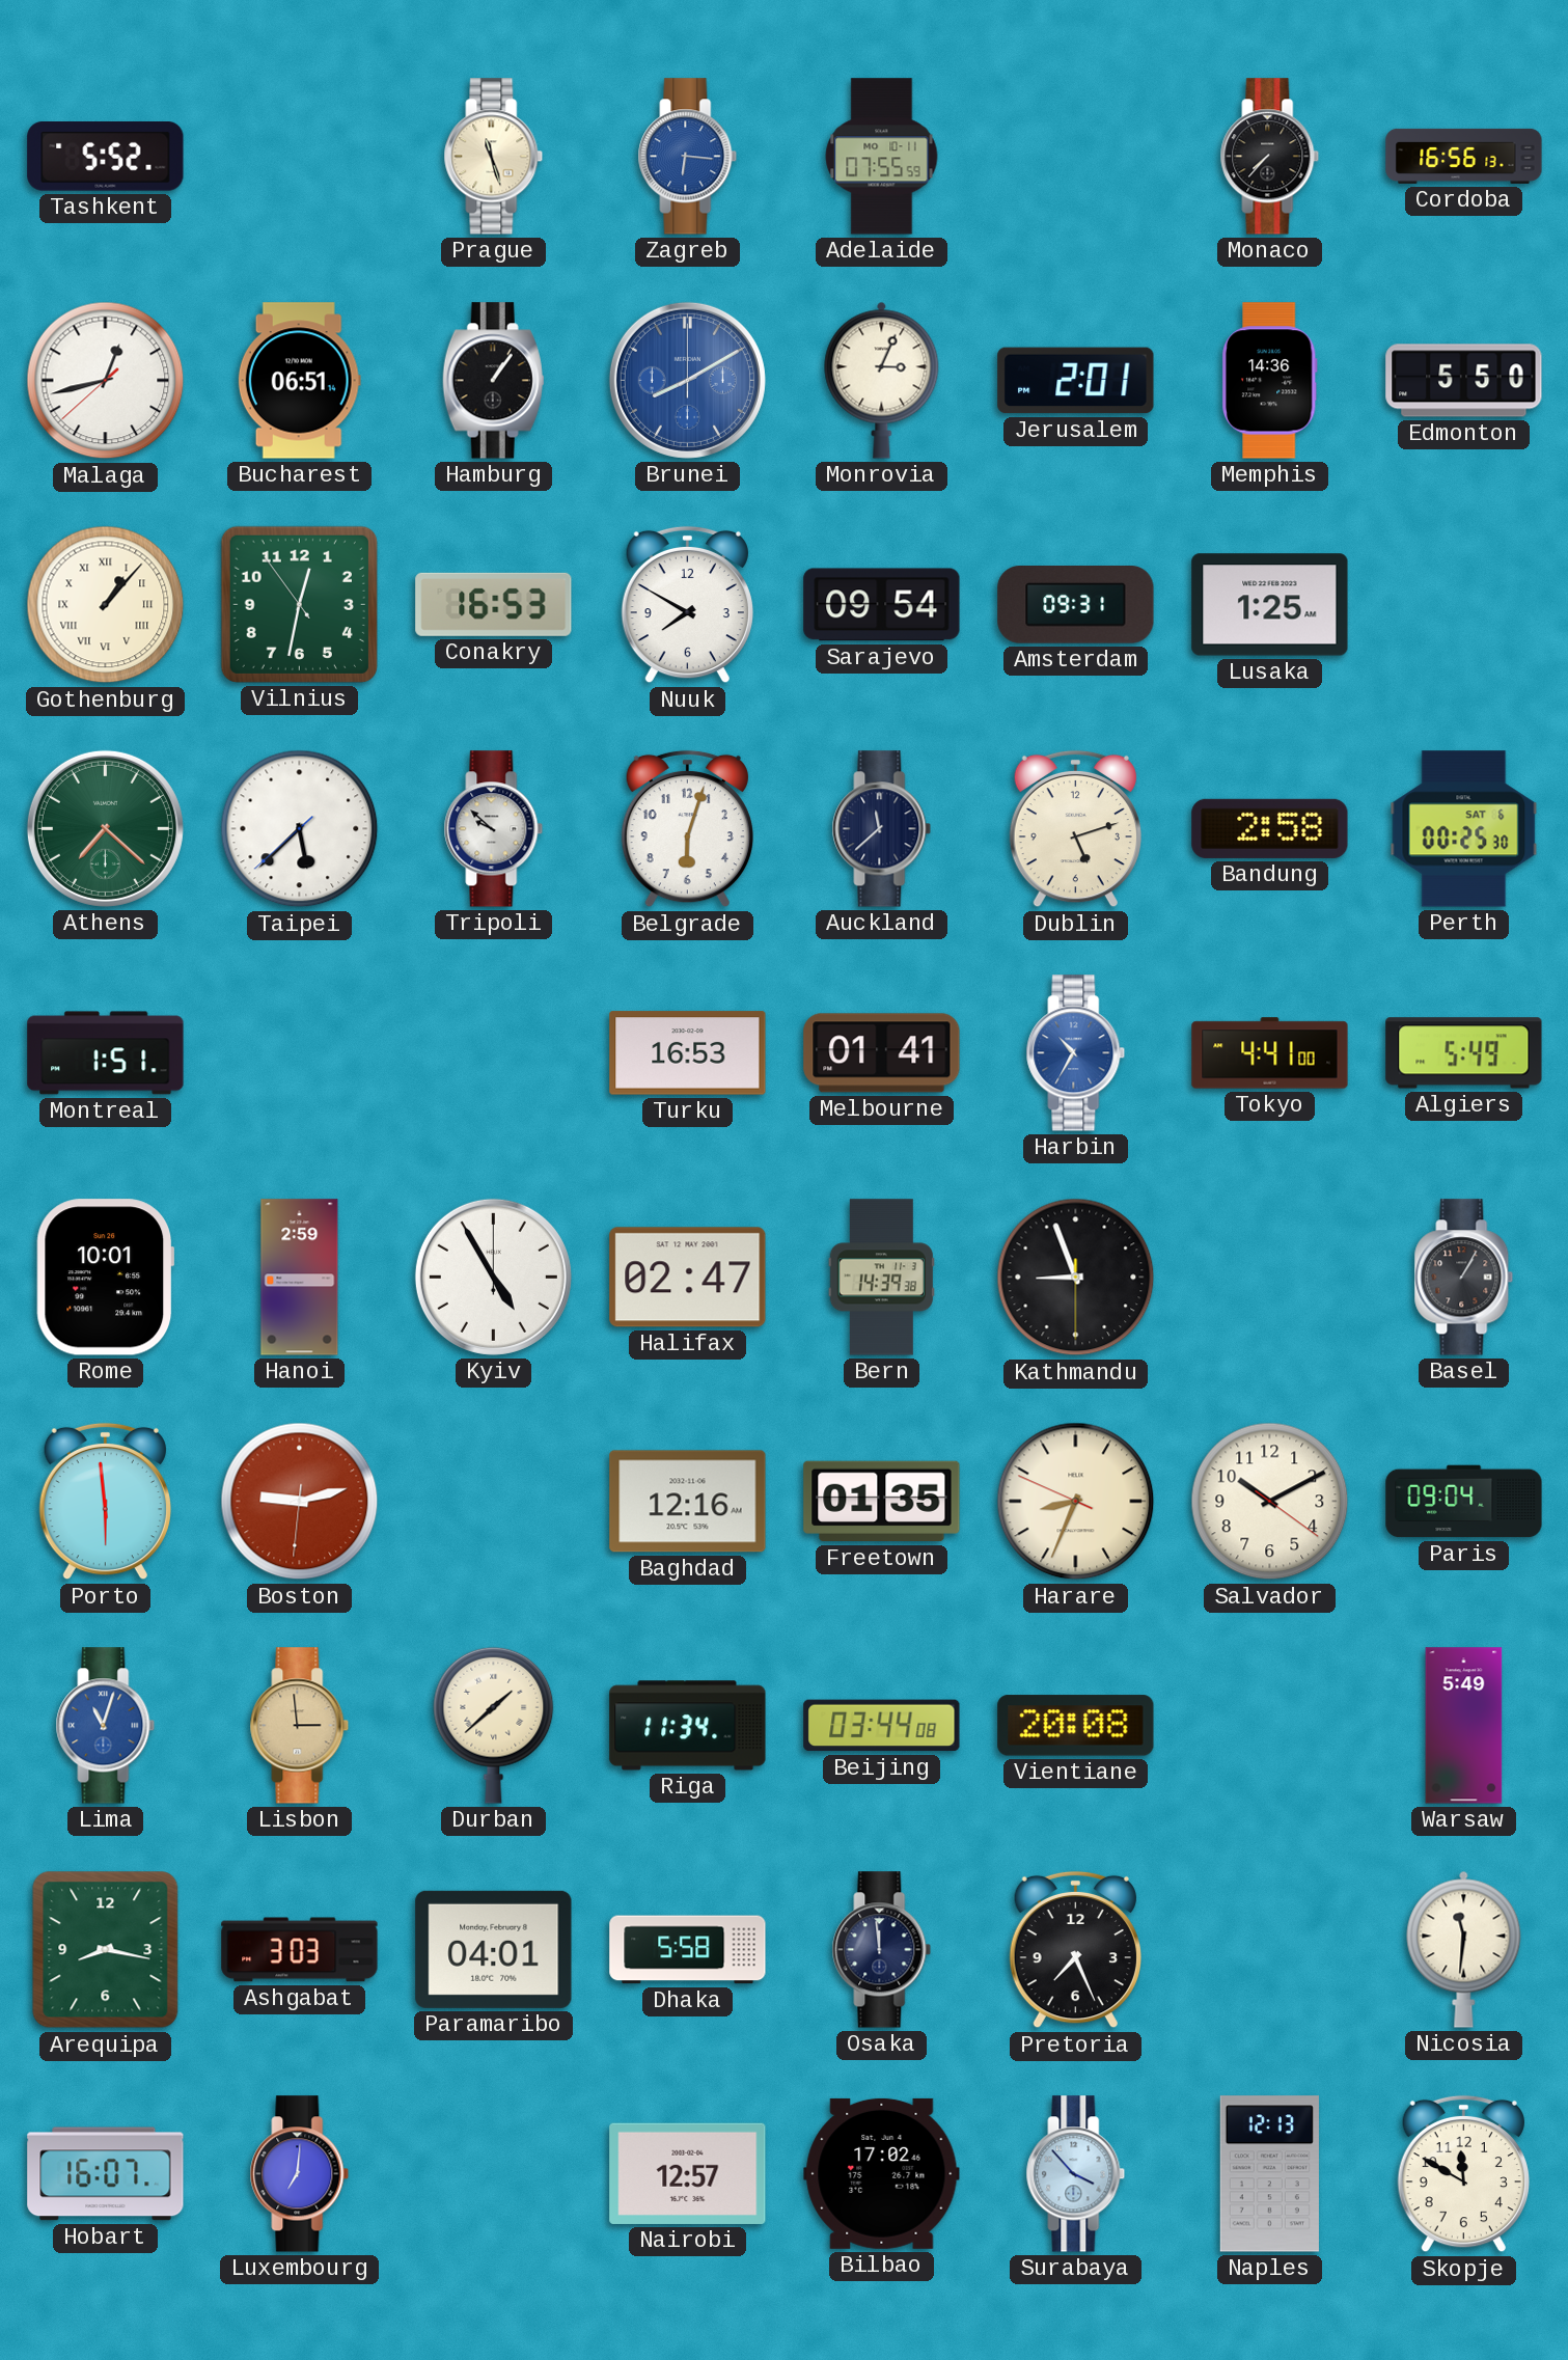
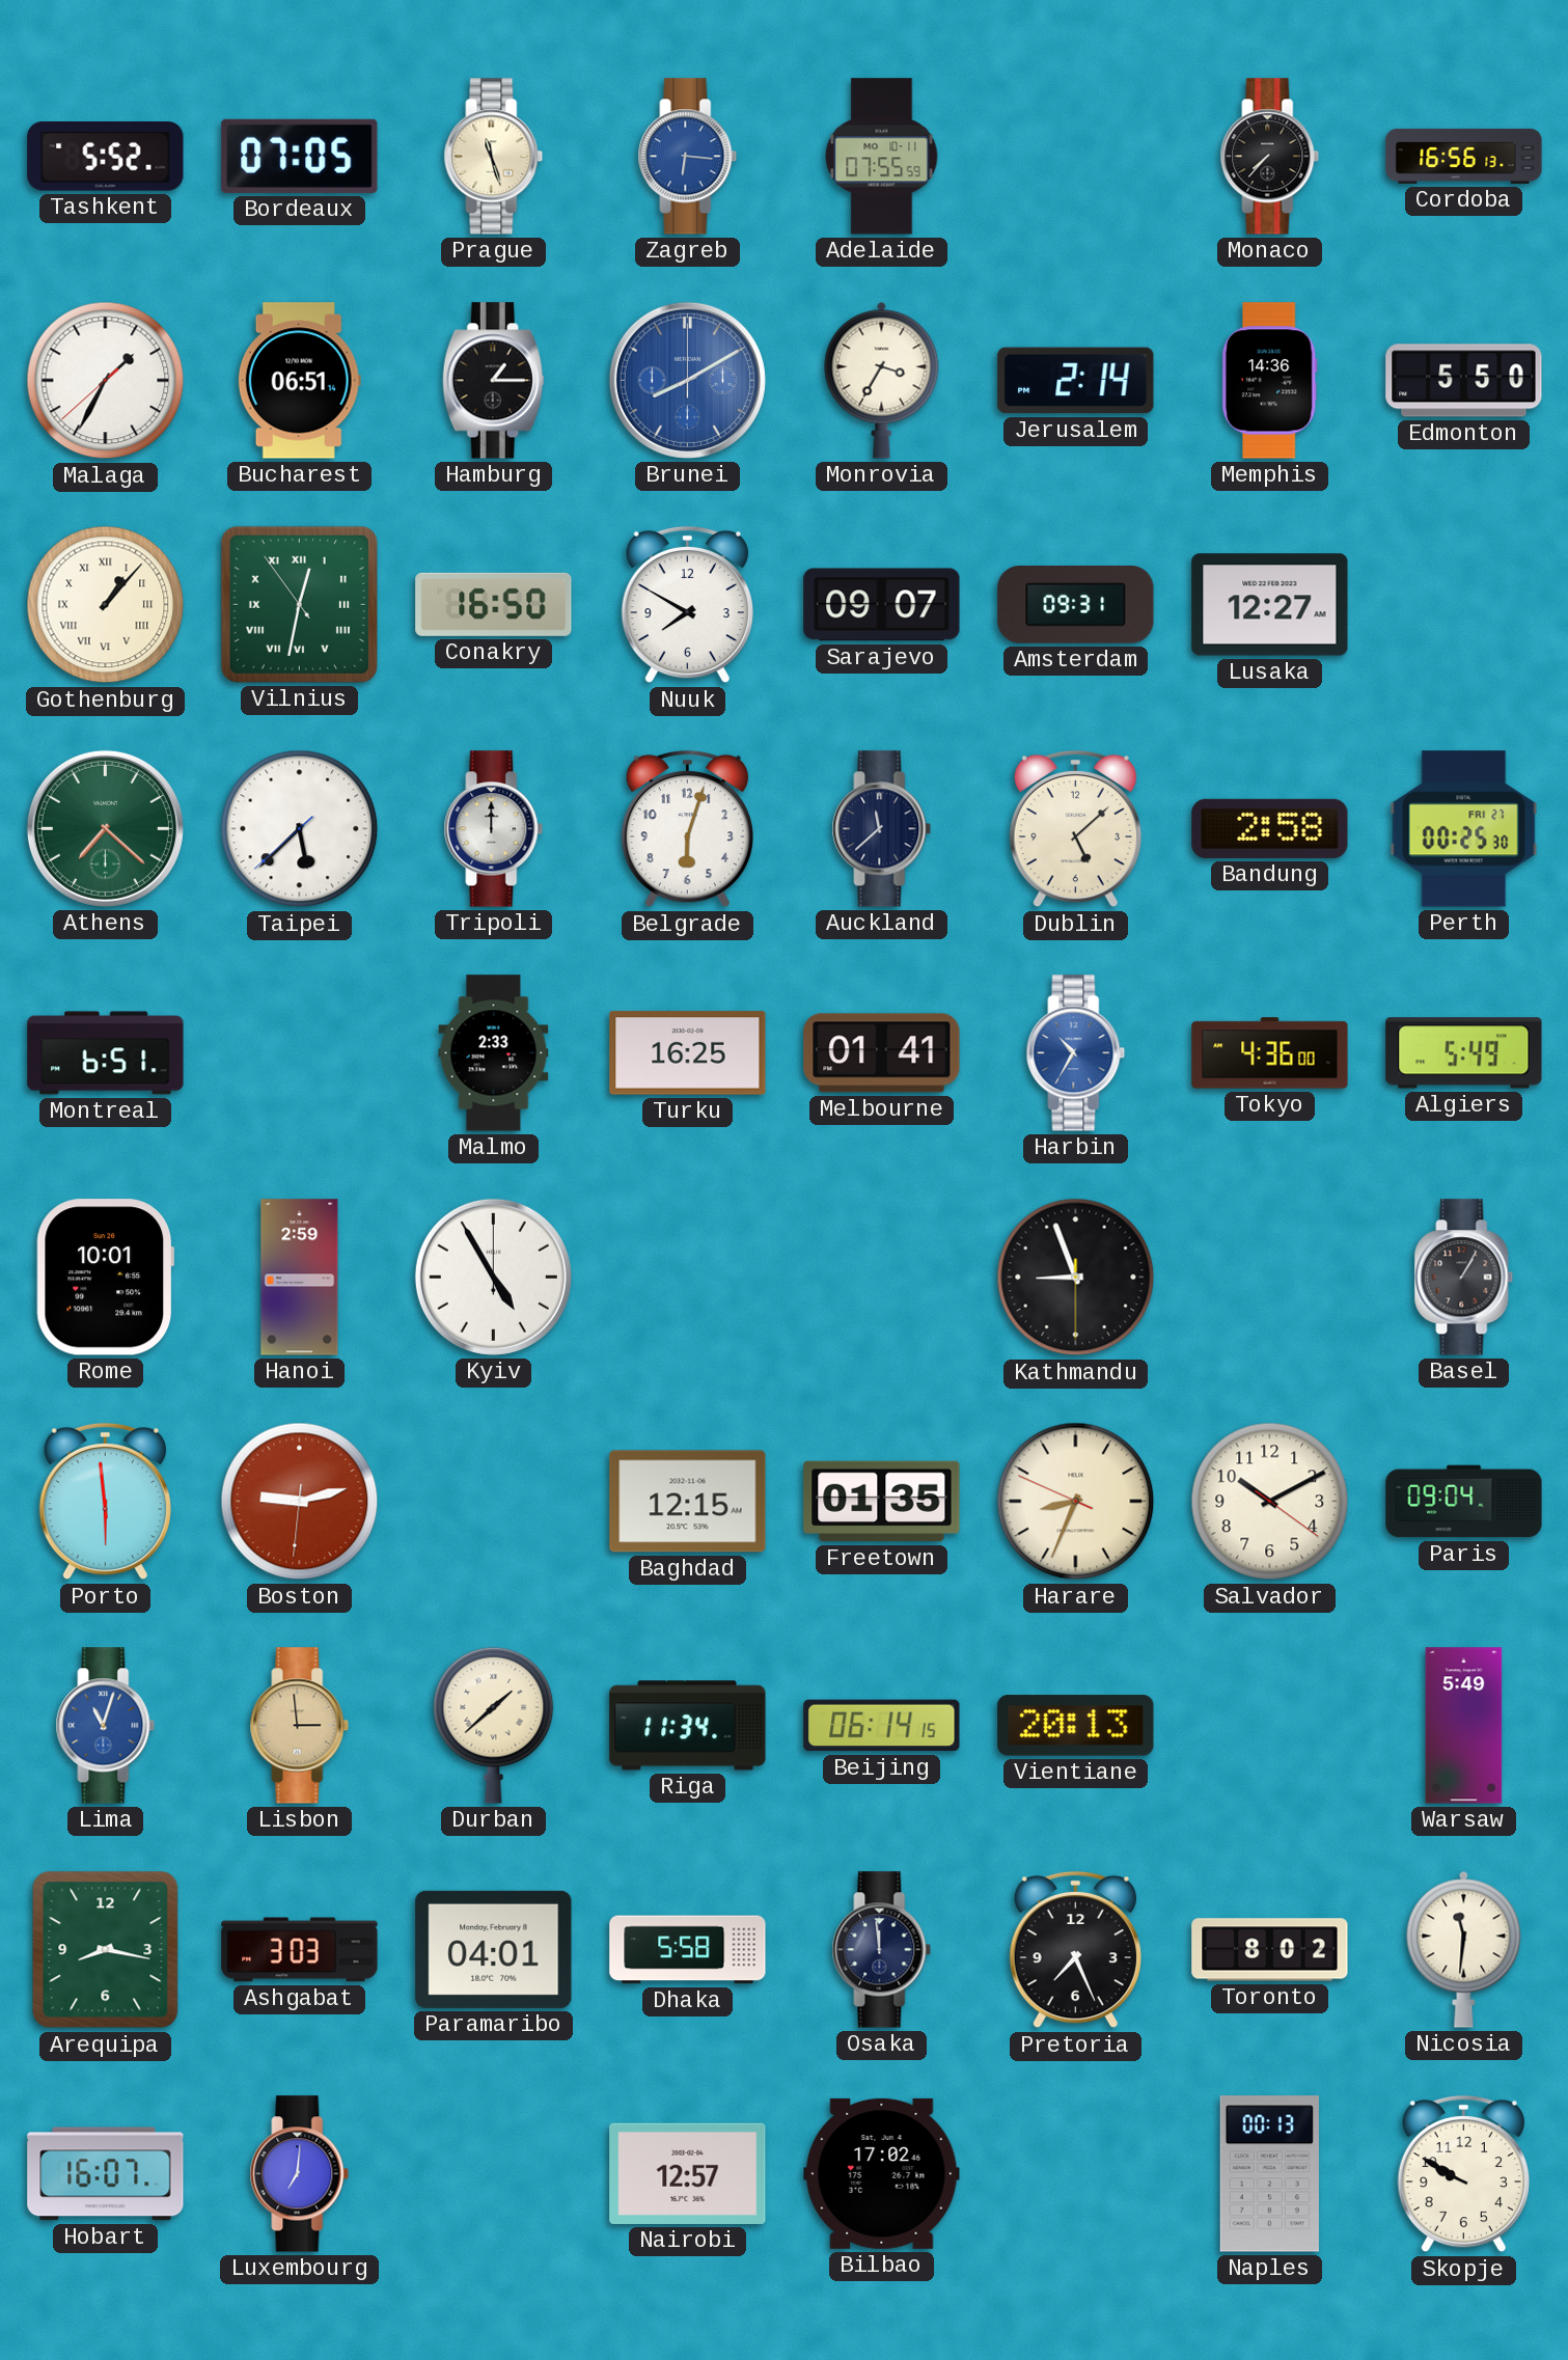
Bordeaux: none -> 07:05 (300, 156)
Malaga: 12:42 -> 1:34 (106, 381)
Hamburg: 1:06 -> 1:15 (493, 381)
Monrovia: 3:04 -> 3:35 (882, 380)
Jerusalem: 2:01 -> 2:14 (1076, 381)
Vilnius numerals: Arabic -> Roman (299, 604)
Conakry: 16:53 -> 16:50 (494, 604)
Sarajevo: 09:54 -> 09:07 (882, 605)
Lusaka: 1:25 -> 12:27 (1270, 605)
Tripoli: 9:52 -> 12:00 (494, 829)
Dublin: 5:12 -> 5:08 (1075, 829)
Perth date: SAT 6 -> FRI 27 (1464, 829)
Montreal: 1:51 -> 6:51 (106, 1053)
Malmo: none -> 2:33 (494, 1053)
Turku: 16:53 -> 16:25 (688, 1053)
Tokyo: 4:41 -> 4:36 (1270, 1053)
Halifax: 02:47 -> none (688, 1278)
Bern: 14:39 -> none (881, 1278)
Baghdad: 12:16 -> 12:15 (688, 1502)
Beijing: 03:44 -> 06:14 (882, 1726)
Vientiane: 20:08 -> 20:13 (1076, 1726)
Toronto: none -> 8:02 (1270, 1950)
Surabaya: 3:53 -> none (1076, 2174)
Naples: 12:13 -> 00:13 (1269, 2174)
Skopje: 11:50 -> 9:50 (1463, 2174)
